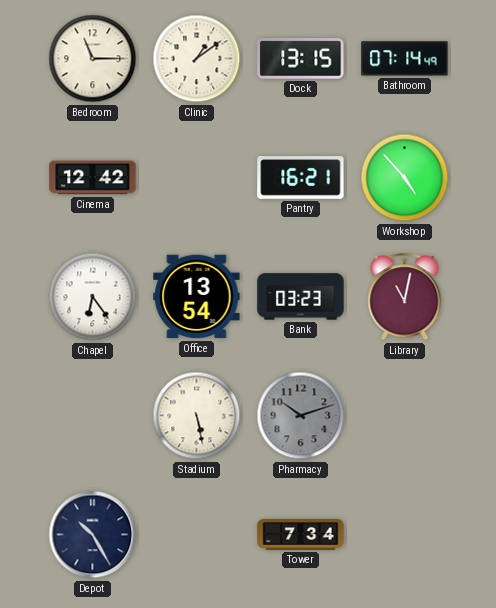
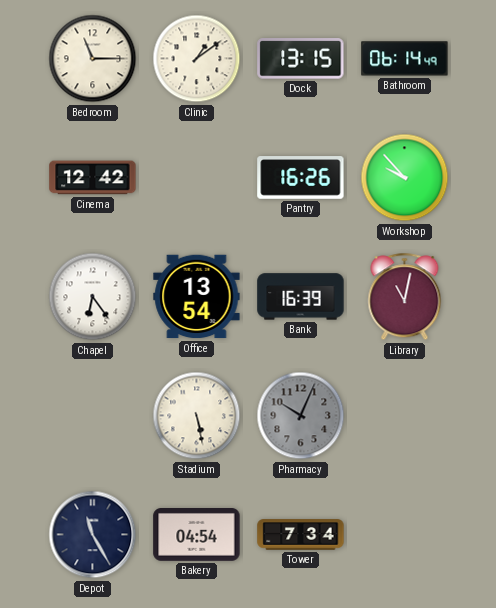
Bathroom: 07:14 -> 06:14 (405, 59)
Pantry: 16:21 -> 16:26 (301, 178)
Workshop: 4:53 -> 9:53 (405, 178)
Bank: 03:23 -> 16:39 (301, 297)
Pharmacy: 10:12 -> 10:04 (301, 416)
Depot: 10:25 -> 11:25 (93, 535)
Bakery: none -> 04:54 (197, 535)
